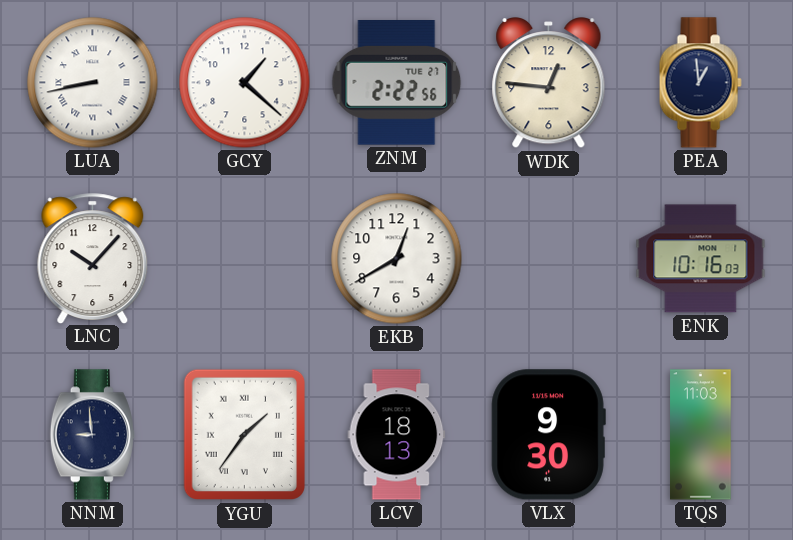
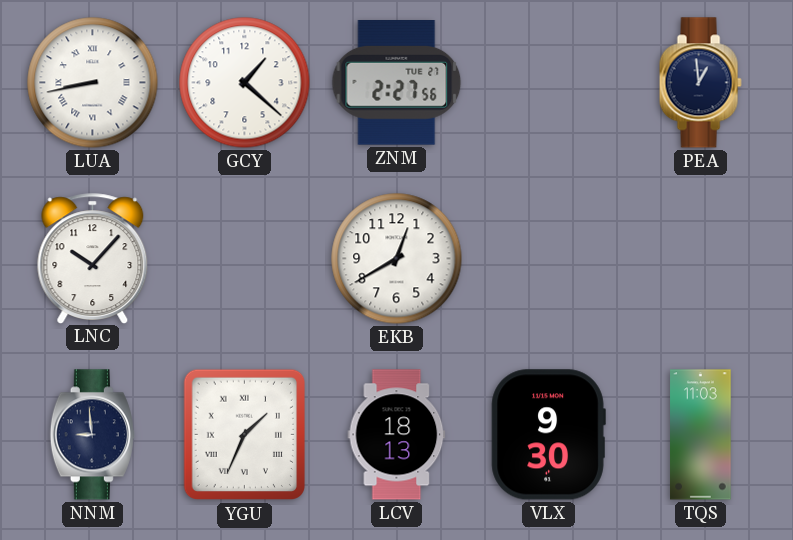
ZNM: 2:22 -> 2:27 (397, 83)
WDK: 12:46 -> none (549, 83)
ENK: 10:16 -> none (701, 259)
YGU: 1:36 -> 1:34 (244, 435)
